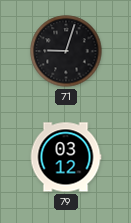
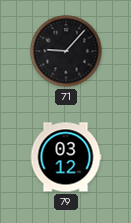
71: 9:03 -> 9:07 (66, 51)
